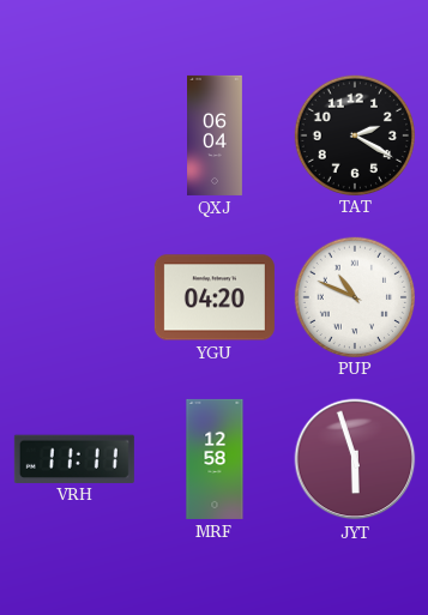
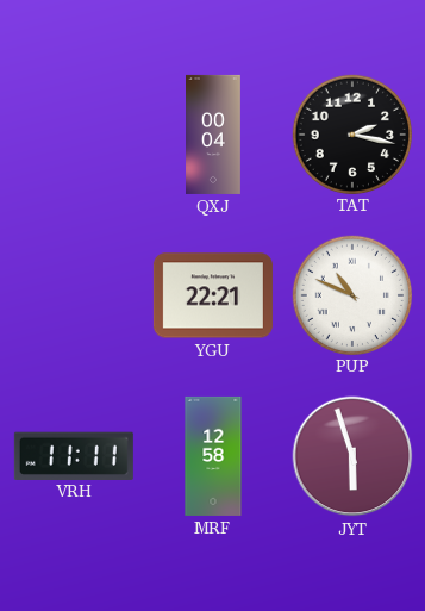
QXJ: 06:04 -> 00:04 (214, 135)
TAT: 2:20 -> 2:17 (351, 133)
YGU: 04:20 -> 22:21 (213, 295)
